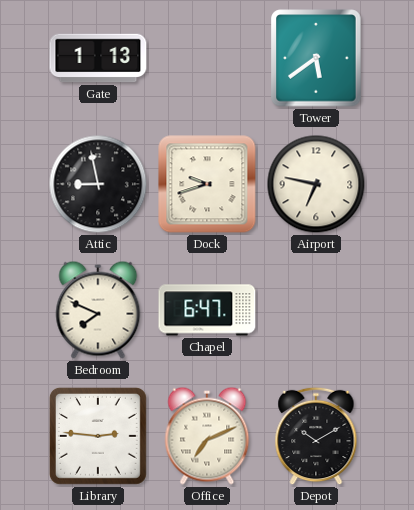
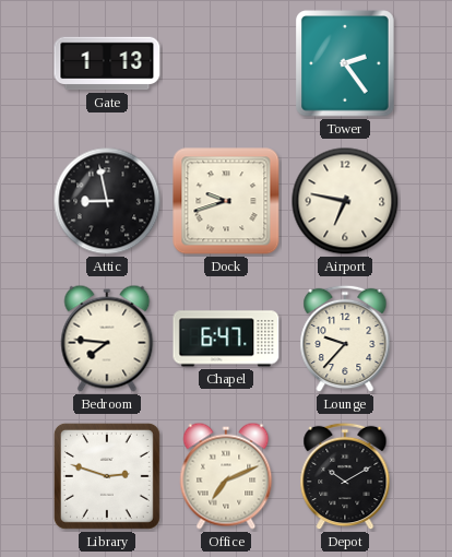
Tower: 5:39 -> 2:24 (345, 63)
Bedroom: 7:49 -> 7:46 (107, 339)
Lounge: none -> 9:37 (345, 339)
Library: 2:46 -> 2:48 (107, 476)
